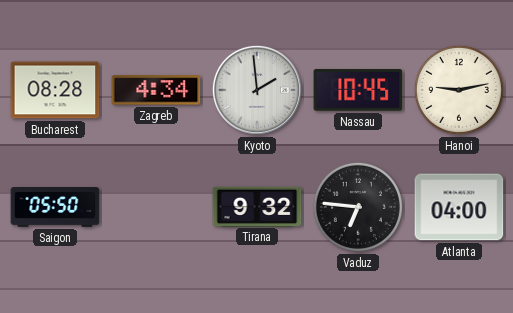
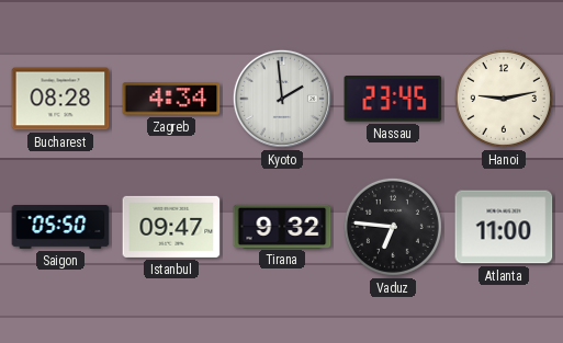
Nassau: 10:45 -> 23:45 (393, 100)
Istanbul: none -> 09:47 (171, 227)
Atlanta: 04:00 -> 11:00 (504, 227)
